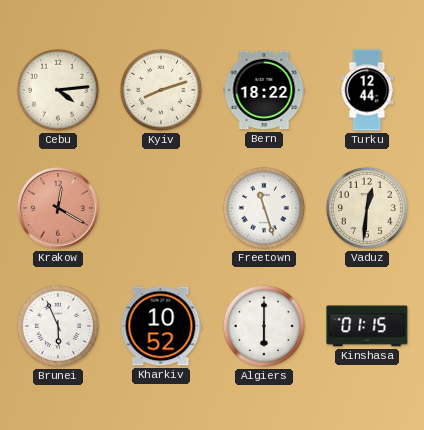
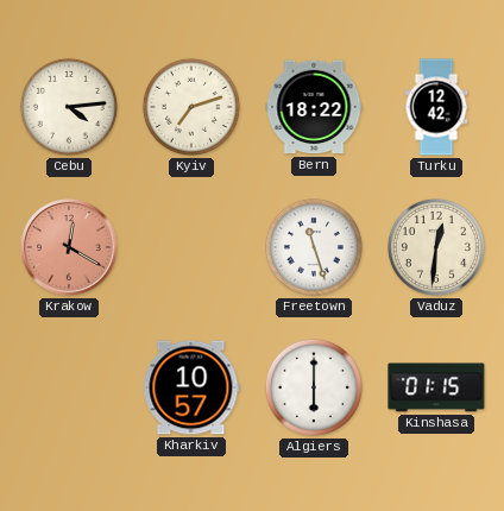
Kyiv: 8:12 -> 7:12 (191, 107)
Turku: 12:44 -> 12:42 (436, 107)
Brunei: 5:56 -> none (58, 326)
Kharkiv: 10:52 -> 10:57 (191, 387)
